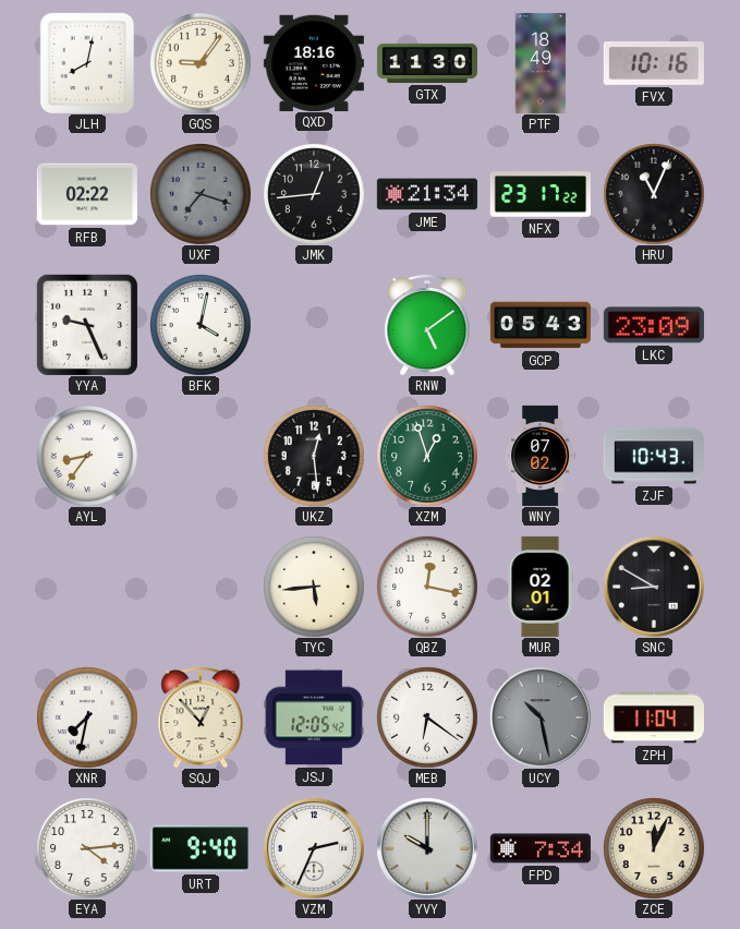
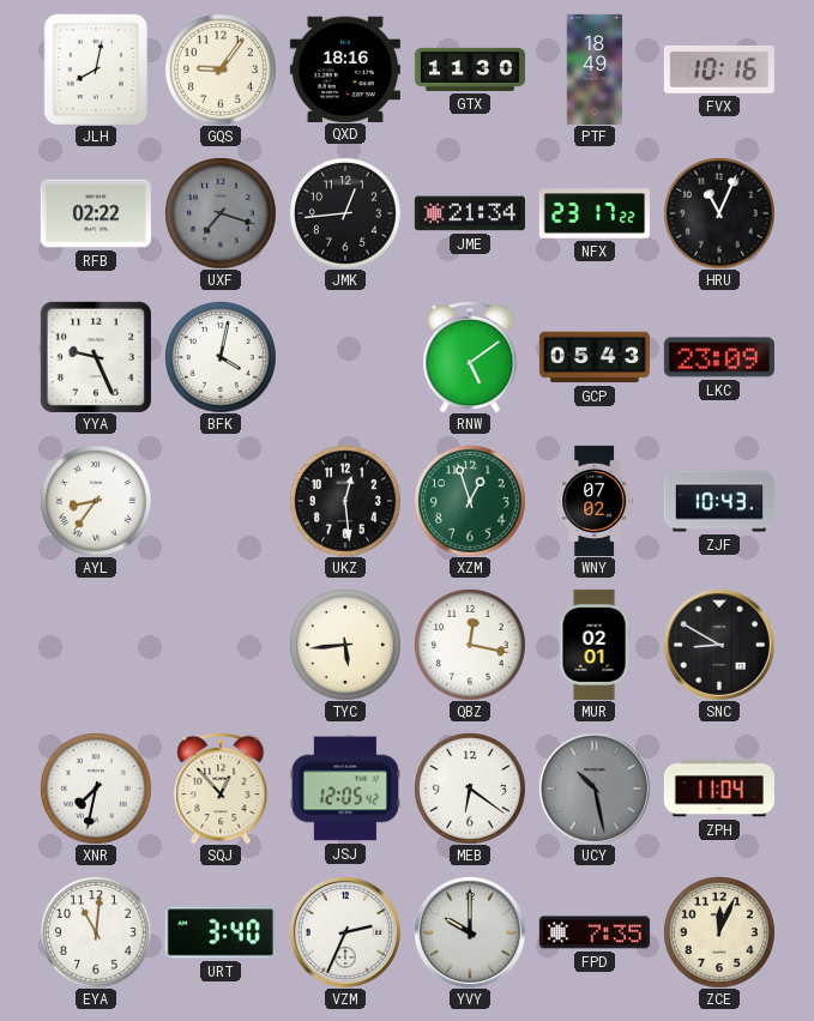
EYA: 4:14 -> 11:01 (96, 932)
URT: 9:40 -> 3:40 (221, 932)
FPD: 7:34 -> 7:35 (595, 932)
